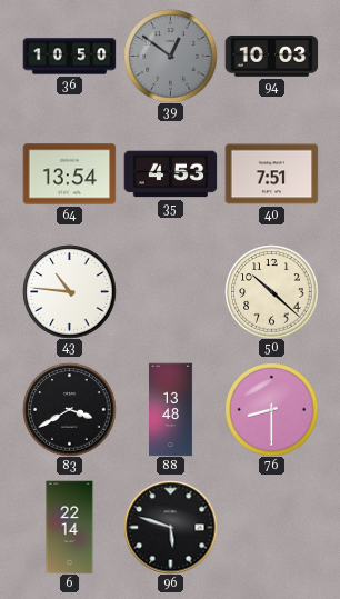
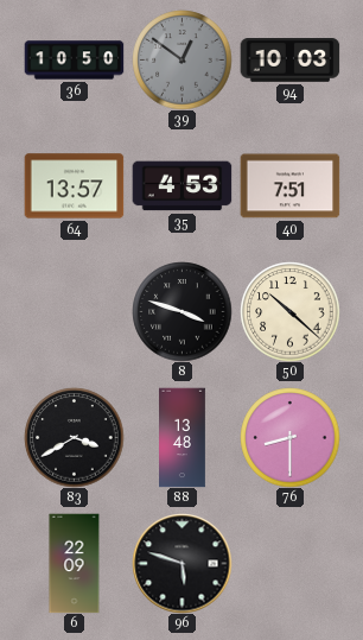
64: 13:54 -> 13:57 (74, 186)
43: 10:46 -> none (69, 291)
8: none -> 3:48 (181, 311)
6: 22:14 -> 22:09 (75, 563)
